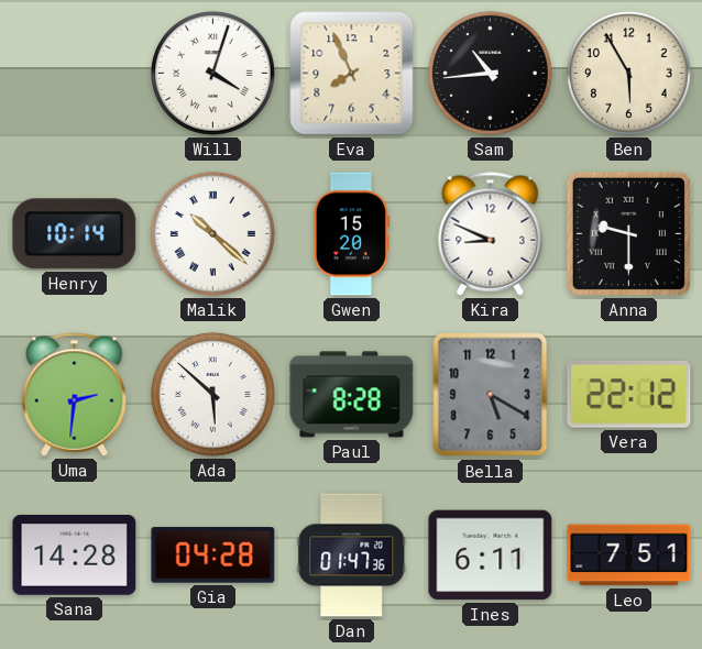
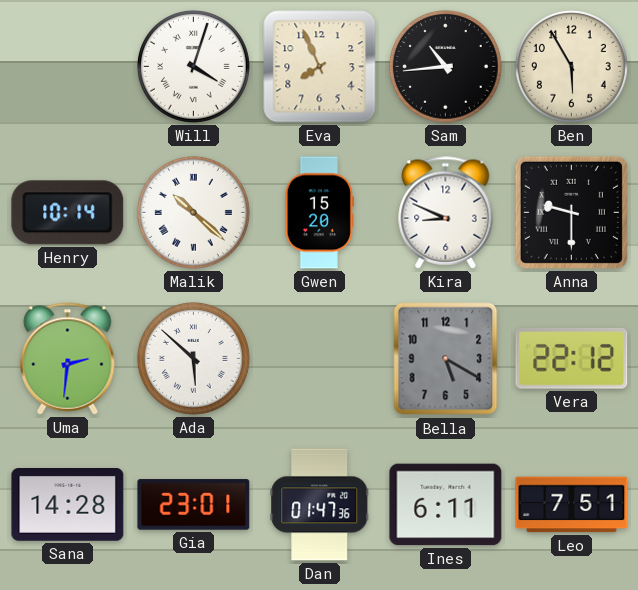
Paul: 8:28 -> none (352, 395)
Gia: 04:28 -> 23:01 (194, 505)
